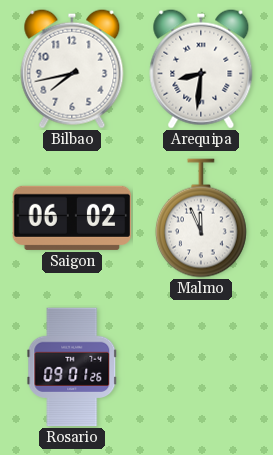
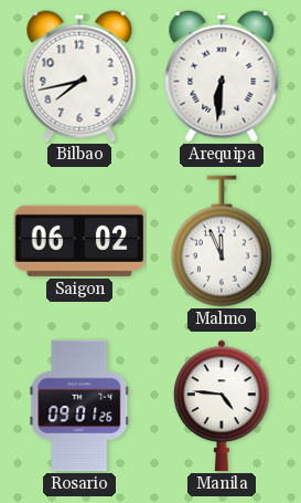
Arequipa: 8:31 -> 6:31 (222, 76)
Manila: none -> 4:46 (222, 406)
